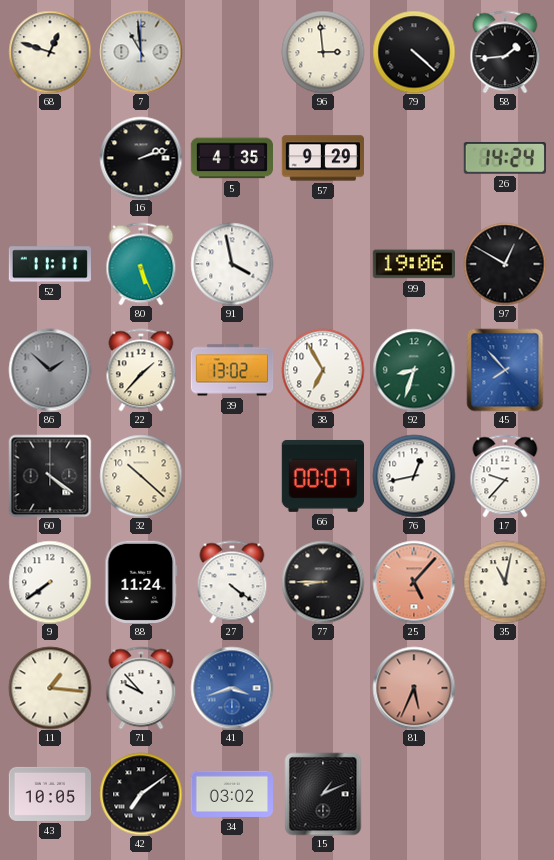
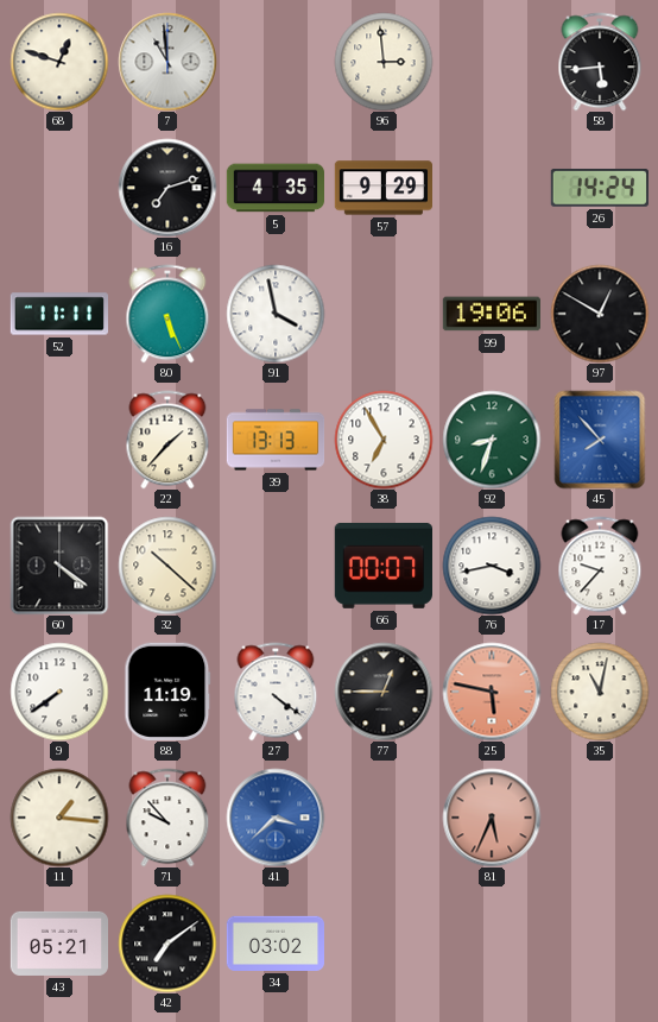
79: 4:22 -> none (414, 52)
58: 1:44 -> 5:44 (600, 62)
16: 2:12 -> 7:12 (167, 188)
86: 1:52 -> none (50, 370)
39: 13:02 -> 13:13 (276, 440)
76: 12:43 -> 3:43 (492, 566)
88: 11:24 -> 11:19 (167, 690)
77: 8:45 -> 12:45 (384, 692)
25: 5:07 -> 5:47 (492, 692)
41: 3:42 -> 3:38 (276, 818)
43: 10:05 -> 05:21 (58, 944)
15: 1:11 -> none (323, 794)
